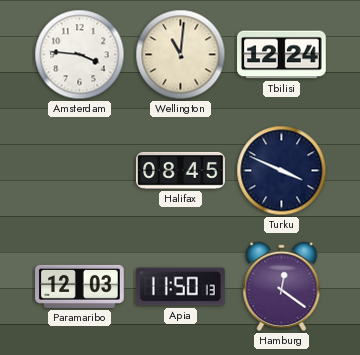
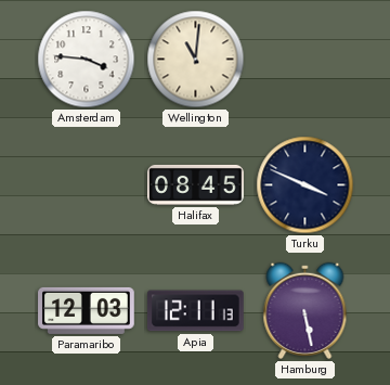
Tbilisi: 12:24 -> none (282, 55)
Apia: 11:50 -> 12:11 (196, 311)
Hamburg: 12:21 -> 5:28 (305, 310)
